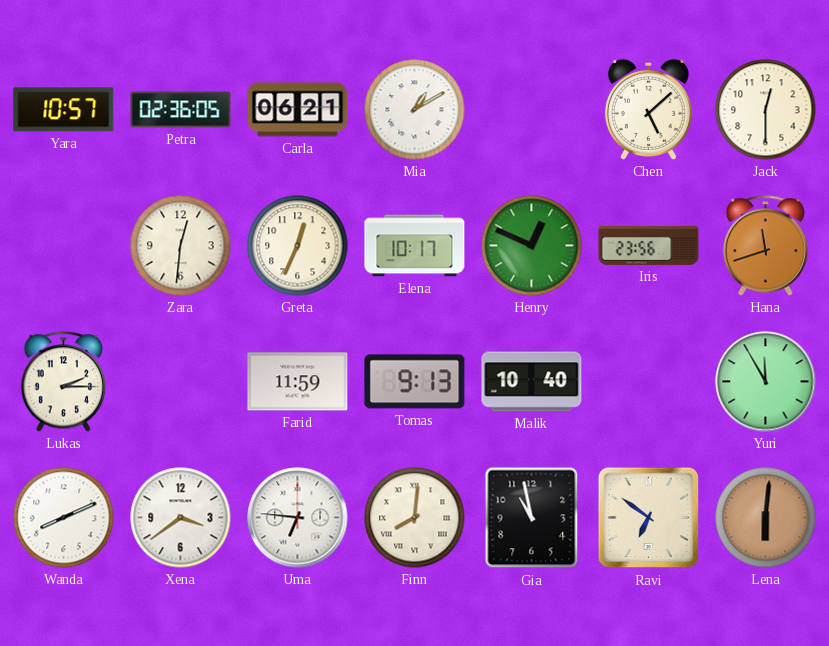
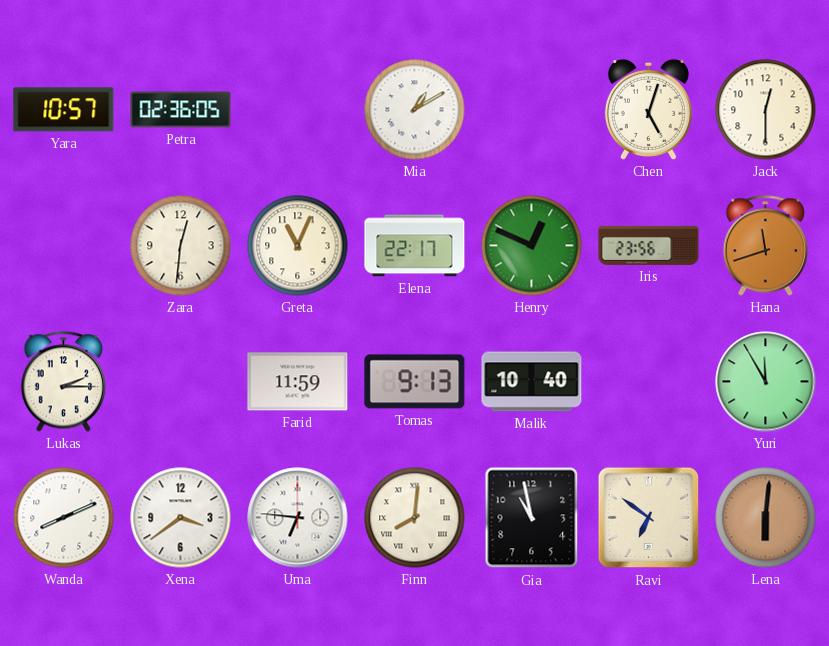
Carla: 06:21 -> none (298, 110)
Chen: 5:08 -> 5:03 (648, 109)
Greta: 12:34 -> 11:04 (298, 246)
Elena: 10:17 -> 22:17 (415, 246)
